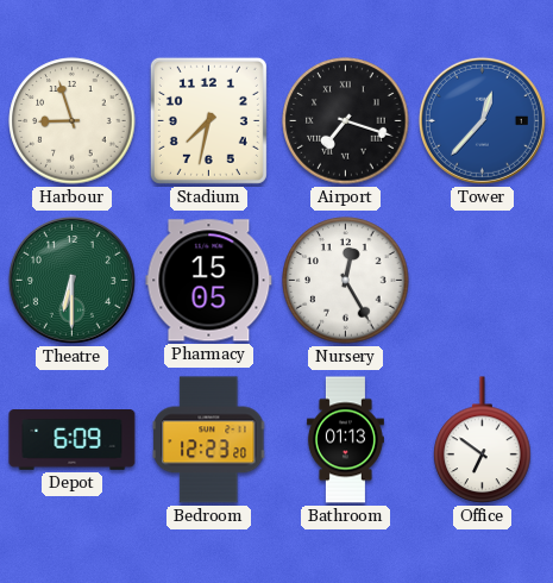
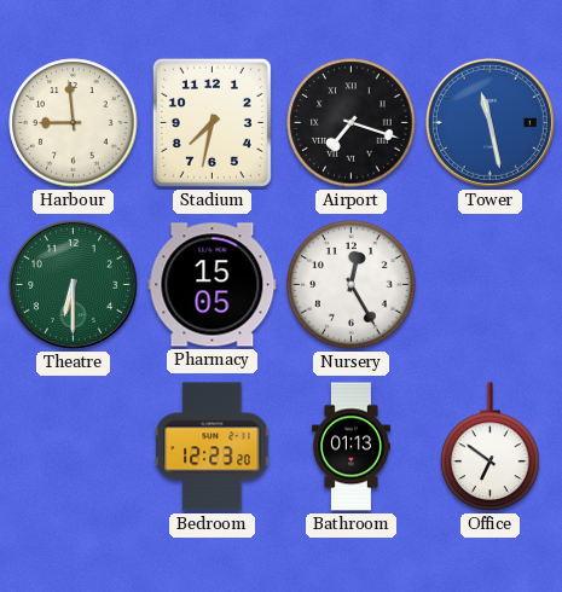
Harbour: 8:57 -> 8:59 (74, 123)
Tower: 12:37 -> 11:28 (489, 122)
Depot: 6:09 -> none (73, 440)
